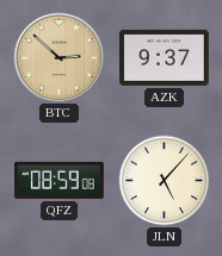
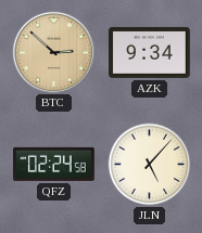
AZK: 9:37 -> 9:34 (150, 52)
QFZ: 08:59 -> 02:24 (54, 164)
